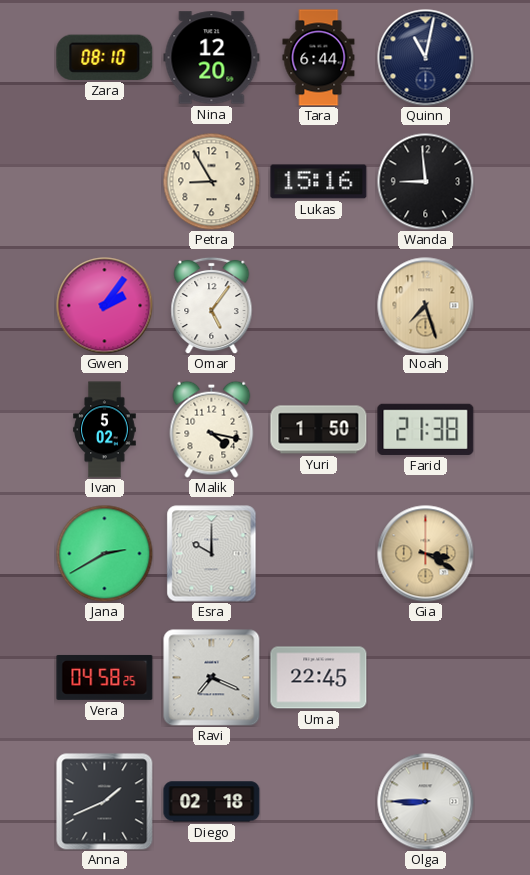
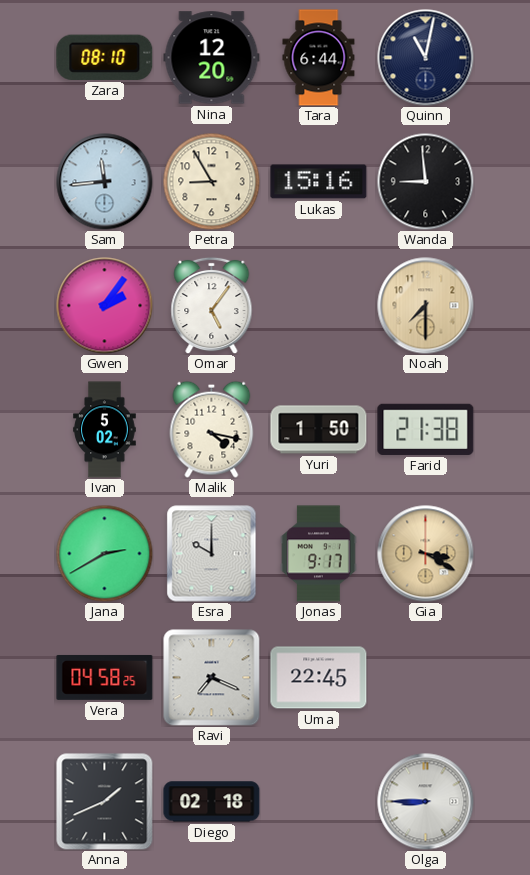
Sam: none -> 11:44 (105, 182)
Noah: 7:27 -> 7:30 (426, 306)
Jonas: none -> 9:17 (319, 554)
